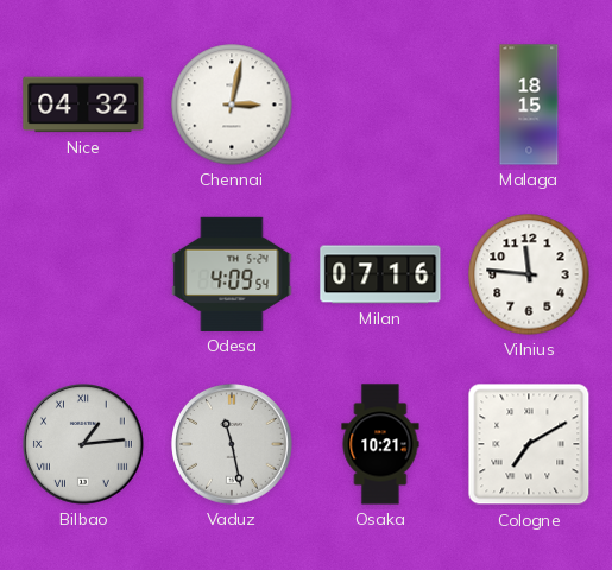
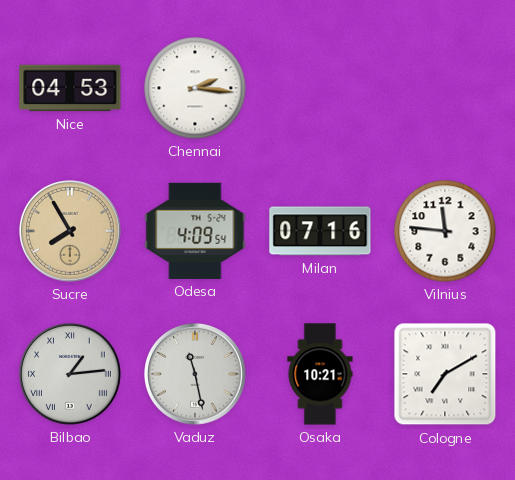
Nice: 04:32 -> 04:53 (70, 88)
Chennai: 3:02 -> 2:16 (195, 88)
Malaga: 18:15 -> none (529, 104)
Sucre: none -> 7:55 (71, 232)
